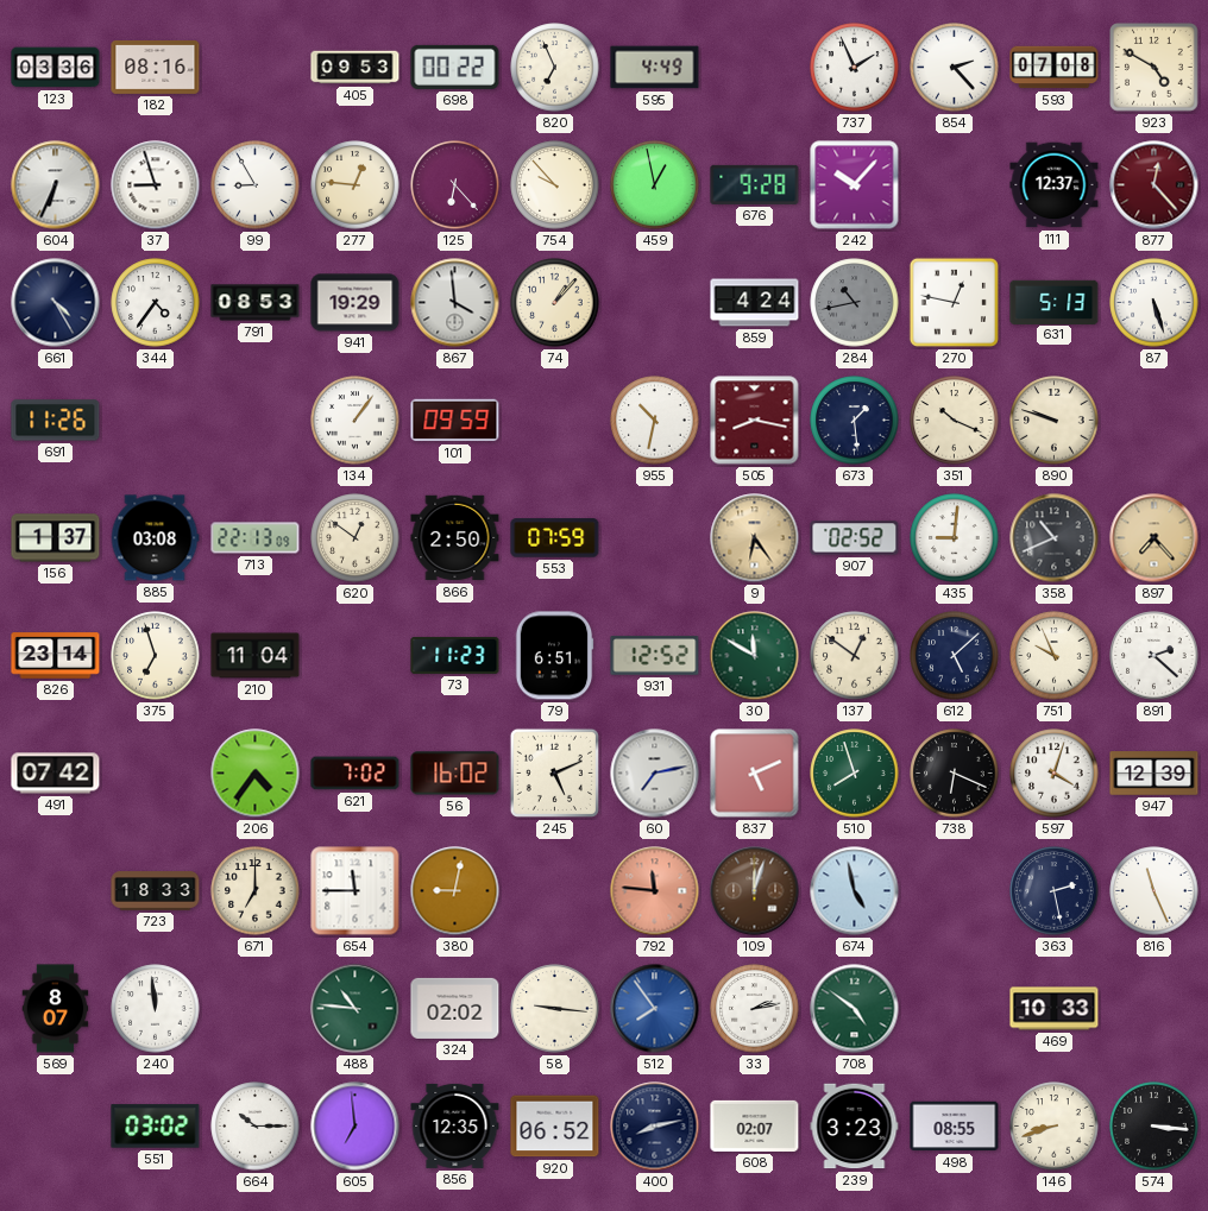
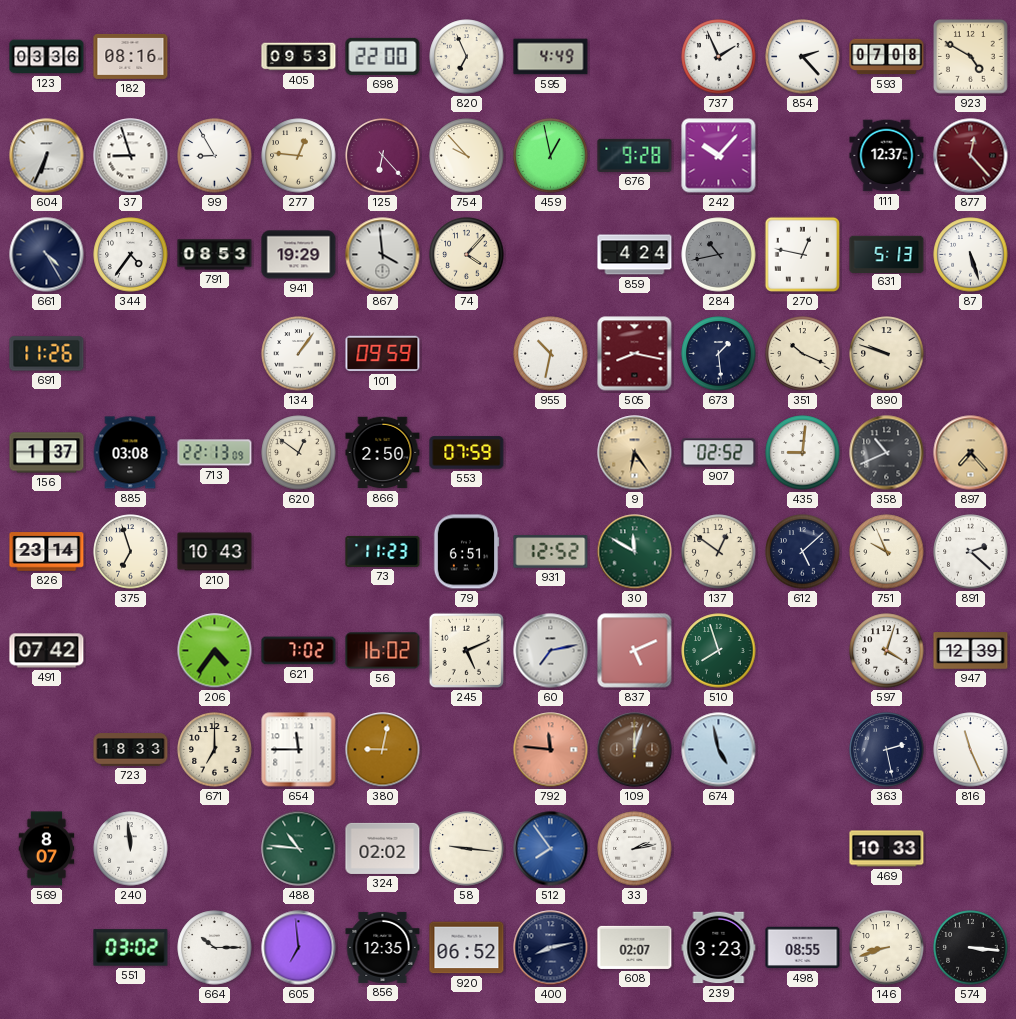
698: 00:22 -> 22:00 (383, 56)
74: 1:07 -> 4:07 (467, 255)
210: 11:04 -> 10:43 (215, 552)
738: 6:19 -> none (955, 774)
708: 4:51 -> none (855, 1009)
